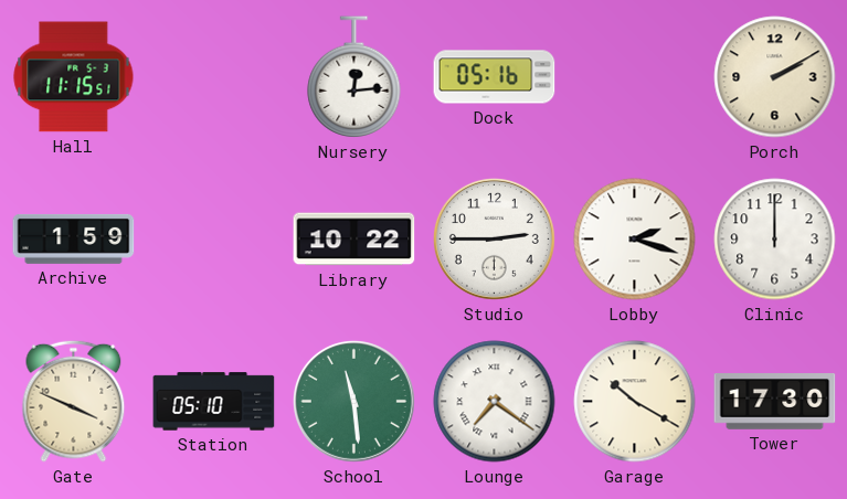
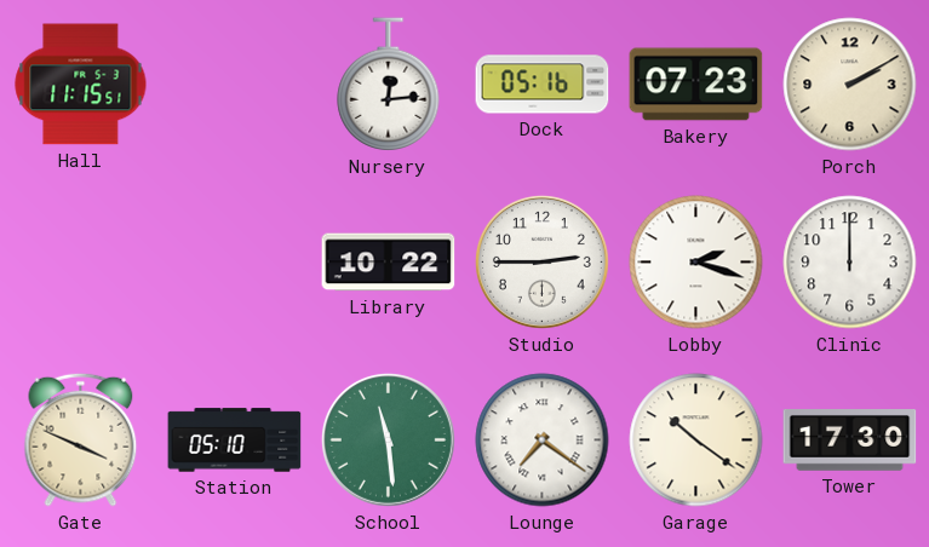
Bakery: none -> 07:23 (696, 85)
Archive: 1:59 -> none (74, 238)
Garage: 10:20 -> 10:21 (696, 441)
